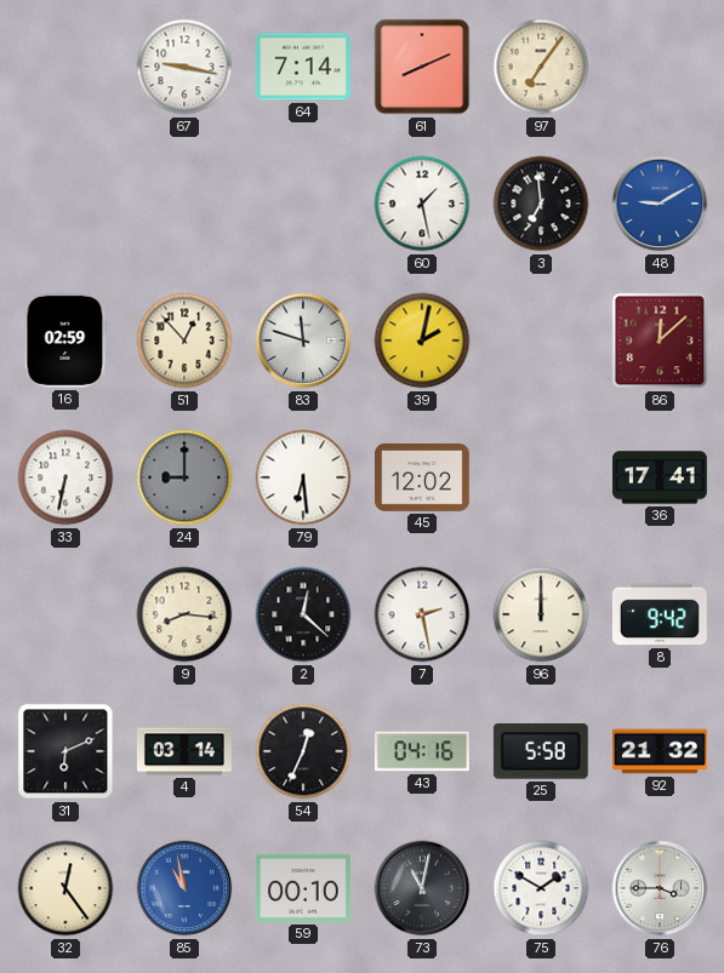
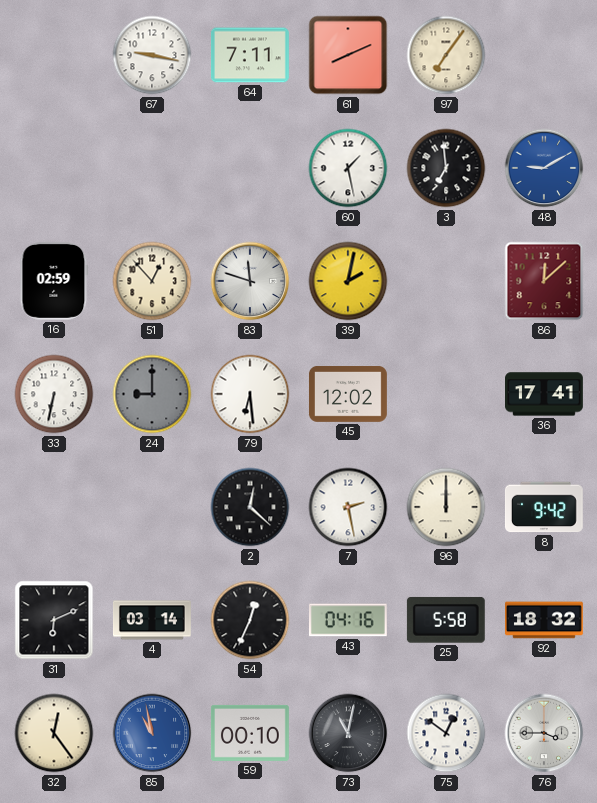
64: 7:14 -> 7:11 (250, 55)
9: 8:16 -> none (184, 614)
92: 21:32 -> 18:32 (545, 620)
75: 1:50 -> 12:51 (446, 733)
